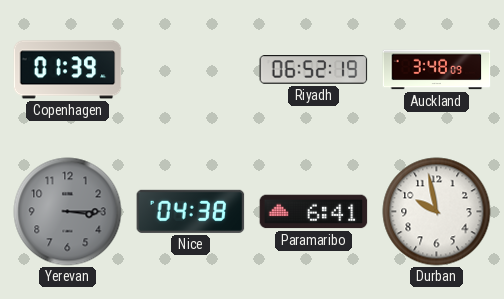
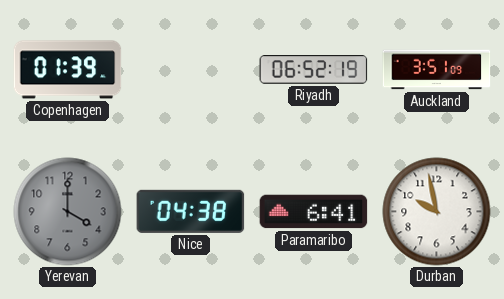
Auckland: 3:48 -> 3:51 (437, 70)
Yerevan: 3:15 -> 4:00 (68, 212)
